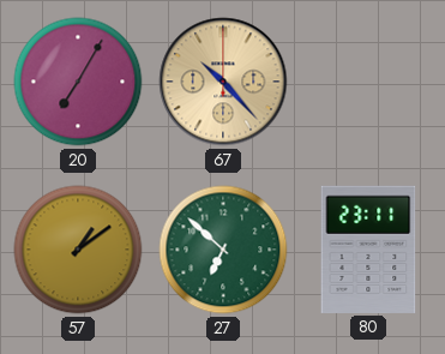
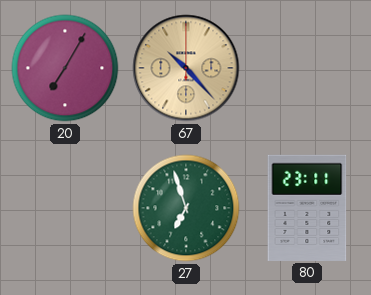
57: 1:09 -> none (78, 250)
27: 6:52 -> 6:57 (186, 208)
